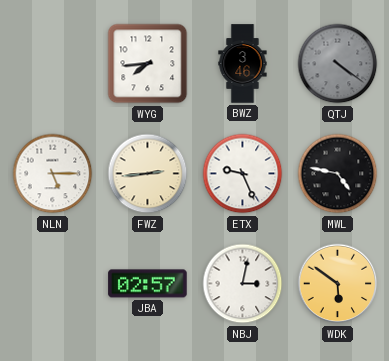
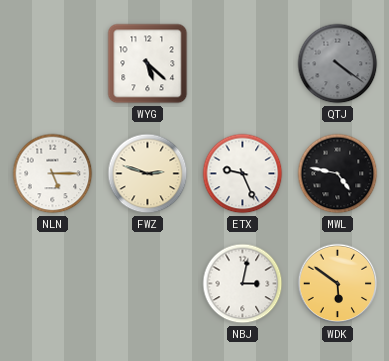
WYG: 7:44 -> 5:22 (148, 64)
BWZ: 3:46 -> none (243, 64)
FWZ: 2:44 -> 2:48 (148, 174)
JBA: 02:57 -> none (148, 284)
